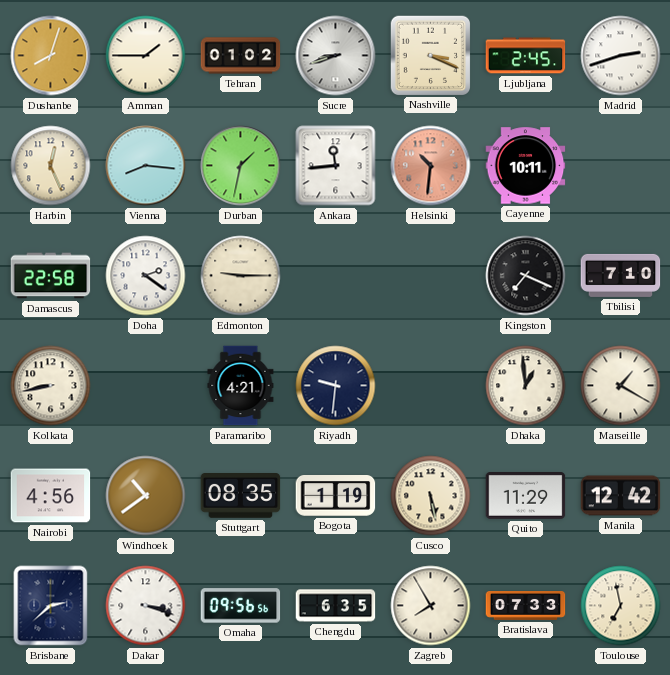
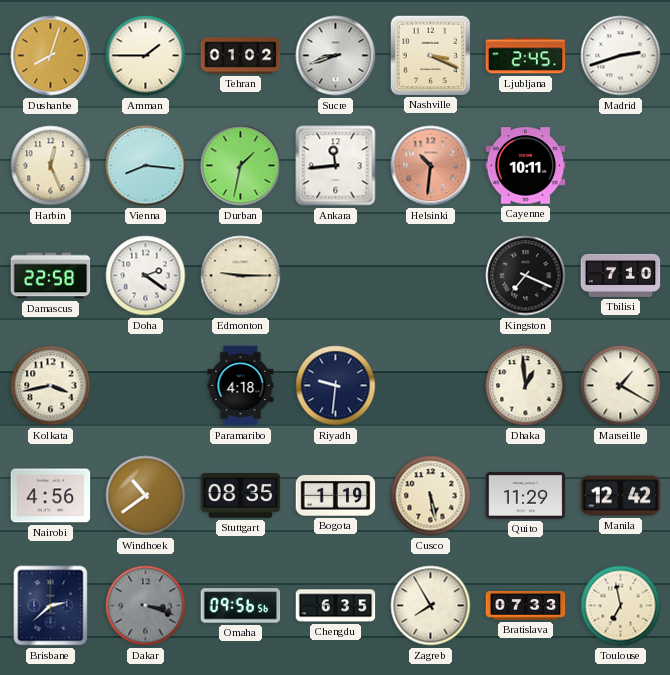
Kolkata: 8:43 -> 3:43 (51, 386)
Paramaribo: 4:21 -> 4:18 (241, 386)
Dakar dial: white -> grey (146, 606)
